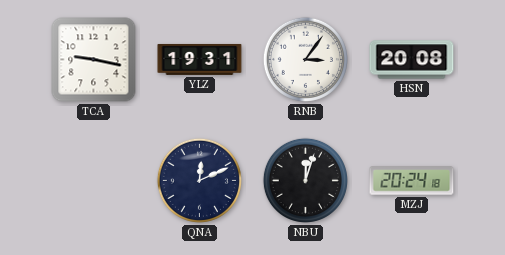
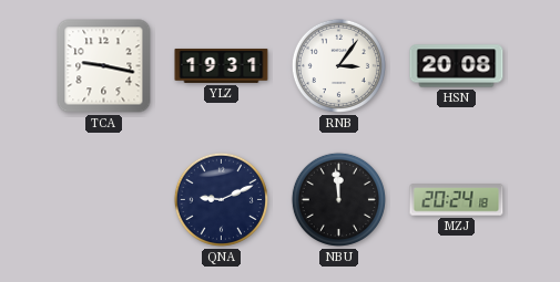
QNA: 12:11 -> 9:11 (221, 199)
NBU: 12:03 -> 11:59 (338, 199)
